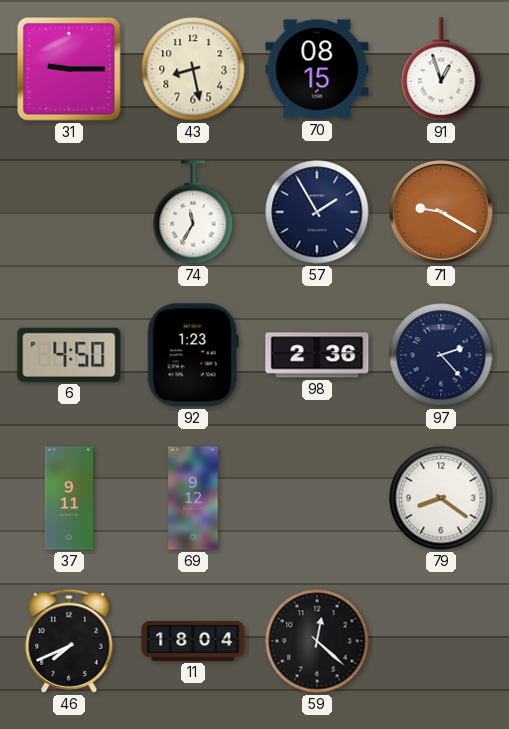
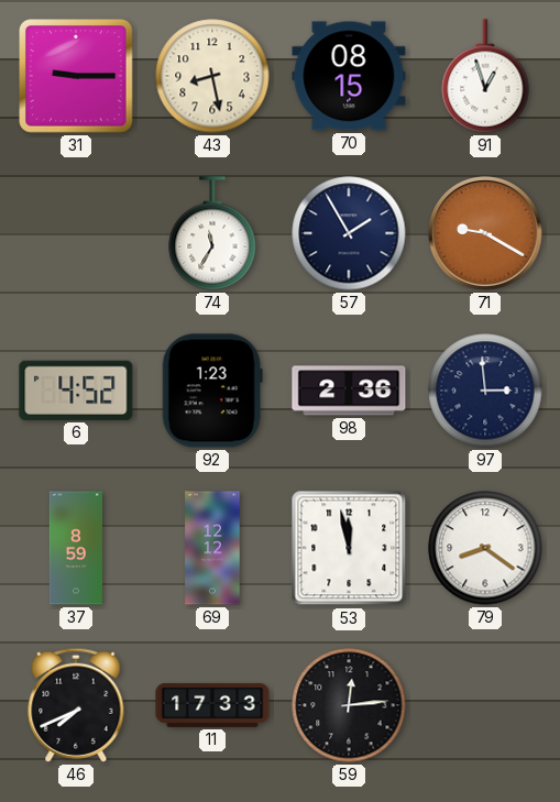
6: 4:50 -> 4:52 (76, 391)
97: 2:23 -> 2:59 (485, 391)
37: 9:11 -> 8:59 (75, 548)
69: 9:12 -> 12:12 (212, 548)
53: none -> 11:58 (349, 548)
11: 18:04 -> 17:33 (212, 705)
59: 12:22 -> 12:14 (349, 705)
